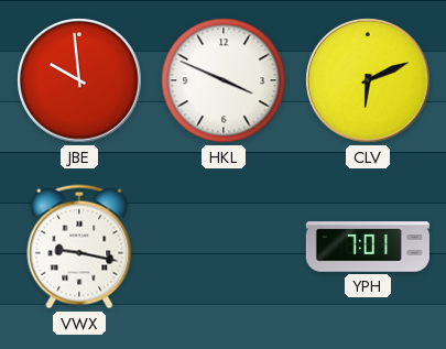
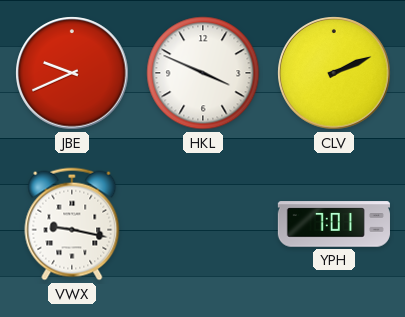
JBE: 9:59 -> 9:41 (72, 73)
CLV: 6:11 -> 2:11 (334, 73)
